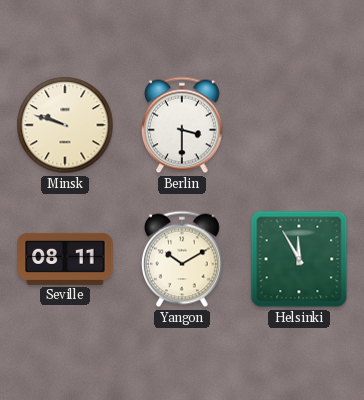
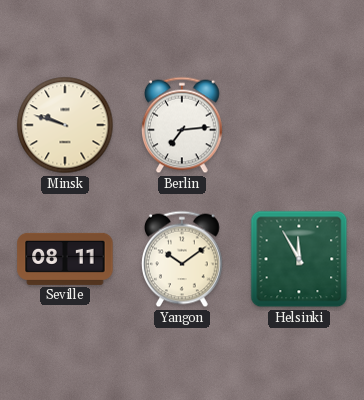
Berlin: 3:30 -> 7:14 (183, 125)
Yangon: 10:10 -> 10:09 (183, 259)
